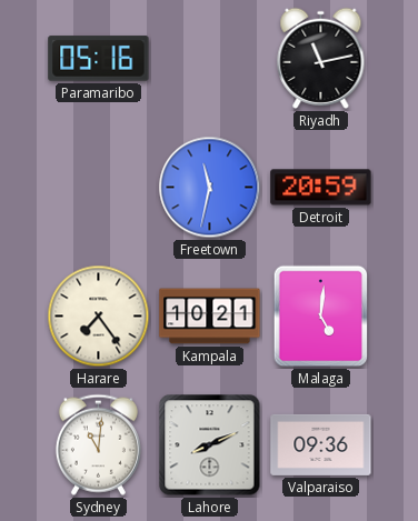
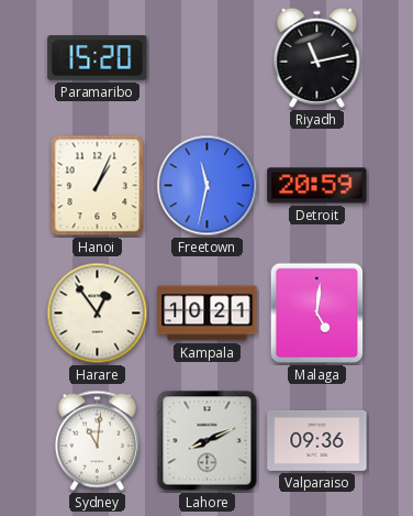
Paramaribo: 05:16 -> 15:20 (98, 58)
Hanoi: none -> 1:04 (98, 186)
Harare: 7:24 -> 12:54 (98, 314)
